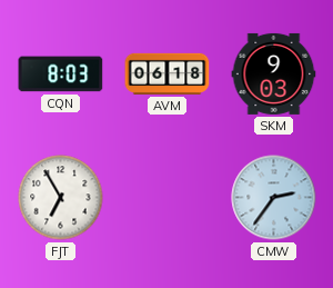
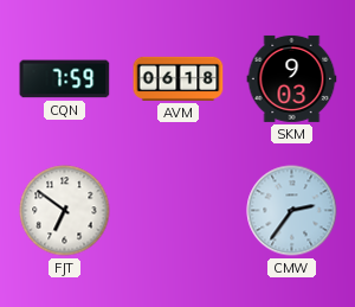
CQN: 8:03 -> 7:59 (65, 79)
FJT: 6:55 -> 6:51 (65, 211)
